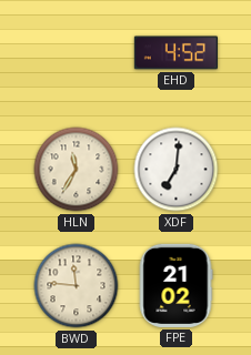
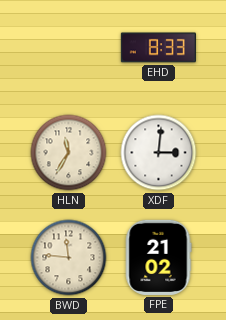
EHD: 4:52 -> 8:33 (158, 48)
XDF: 7:01 -> 3:01 (159, 153)
